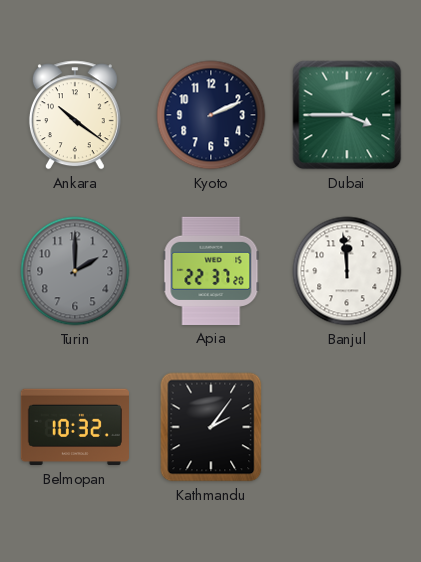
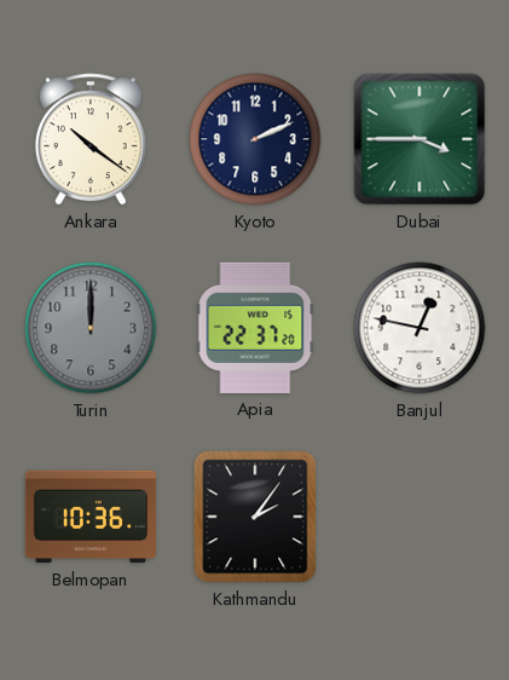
Turin: 2:00 -> 12:00 (91, 328)
Banjul: 11:59 -> 12:47 (420, 328)
Belmopan: 10:32 -> 10:36 (91, 517)
